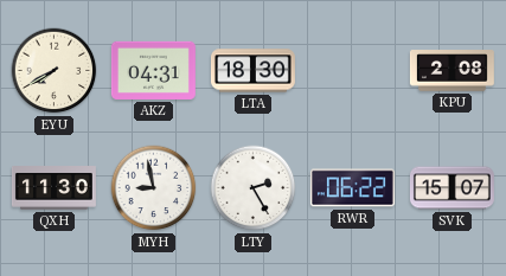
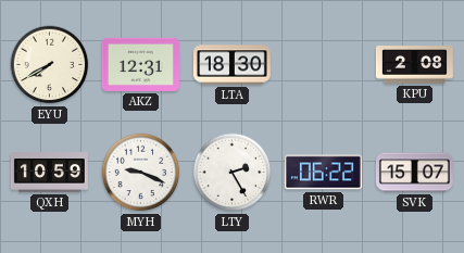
AKZ: 04:31 -> 12:31 (140, 64)
QXH: 11:30 -> 10:59 (49, 173)
MYH: 8:58 -> 9:19 (141, 173)
